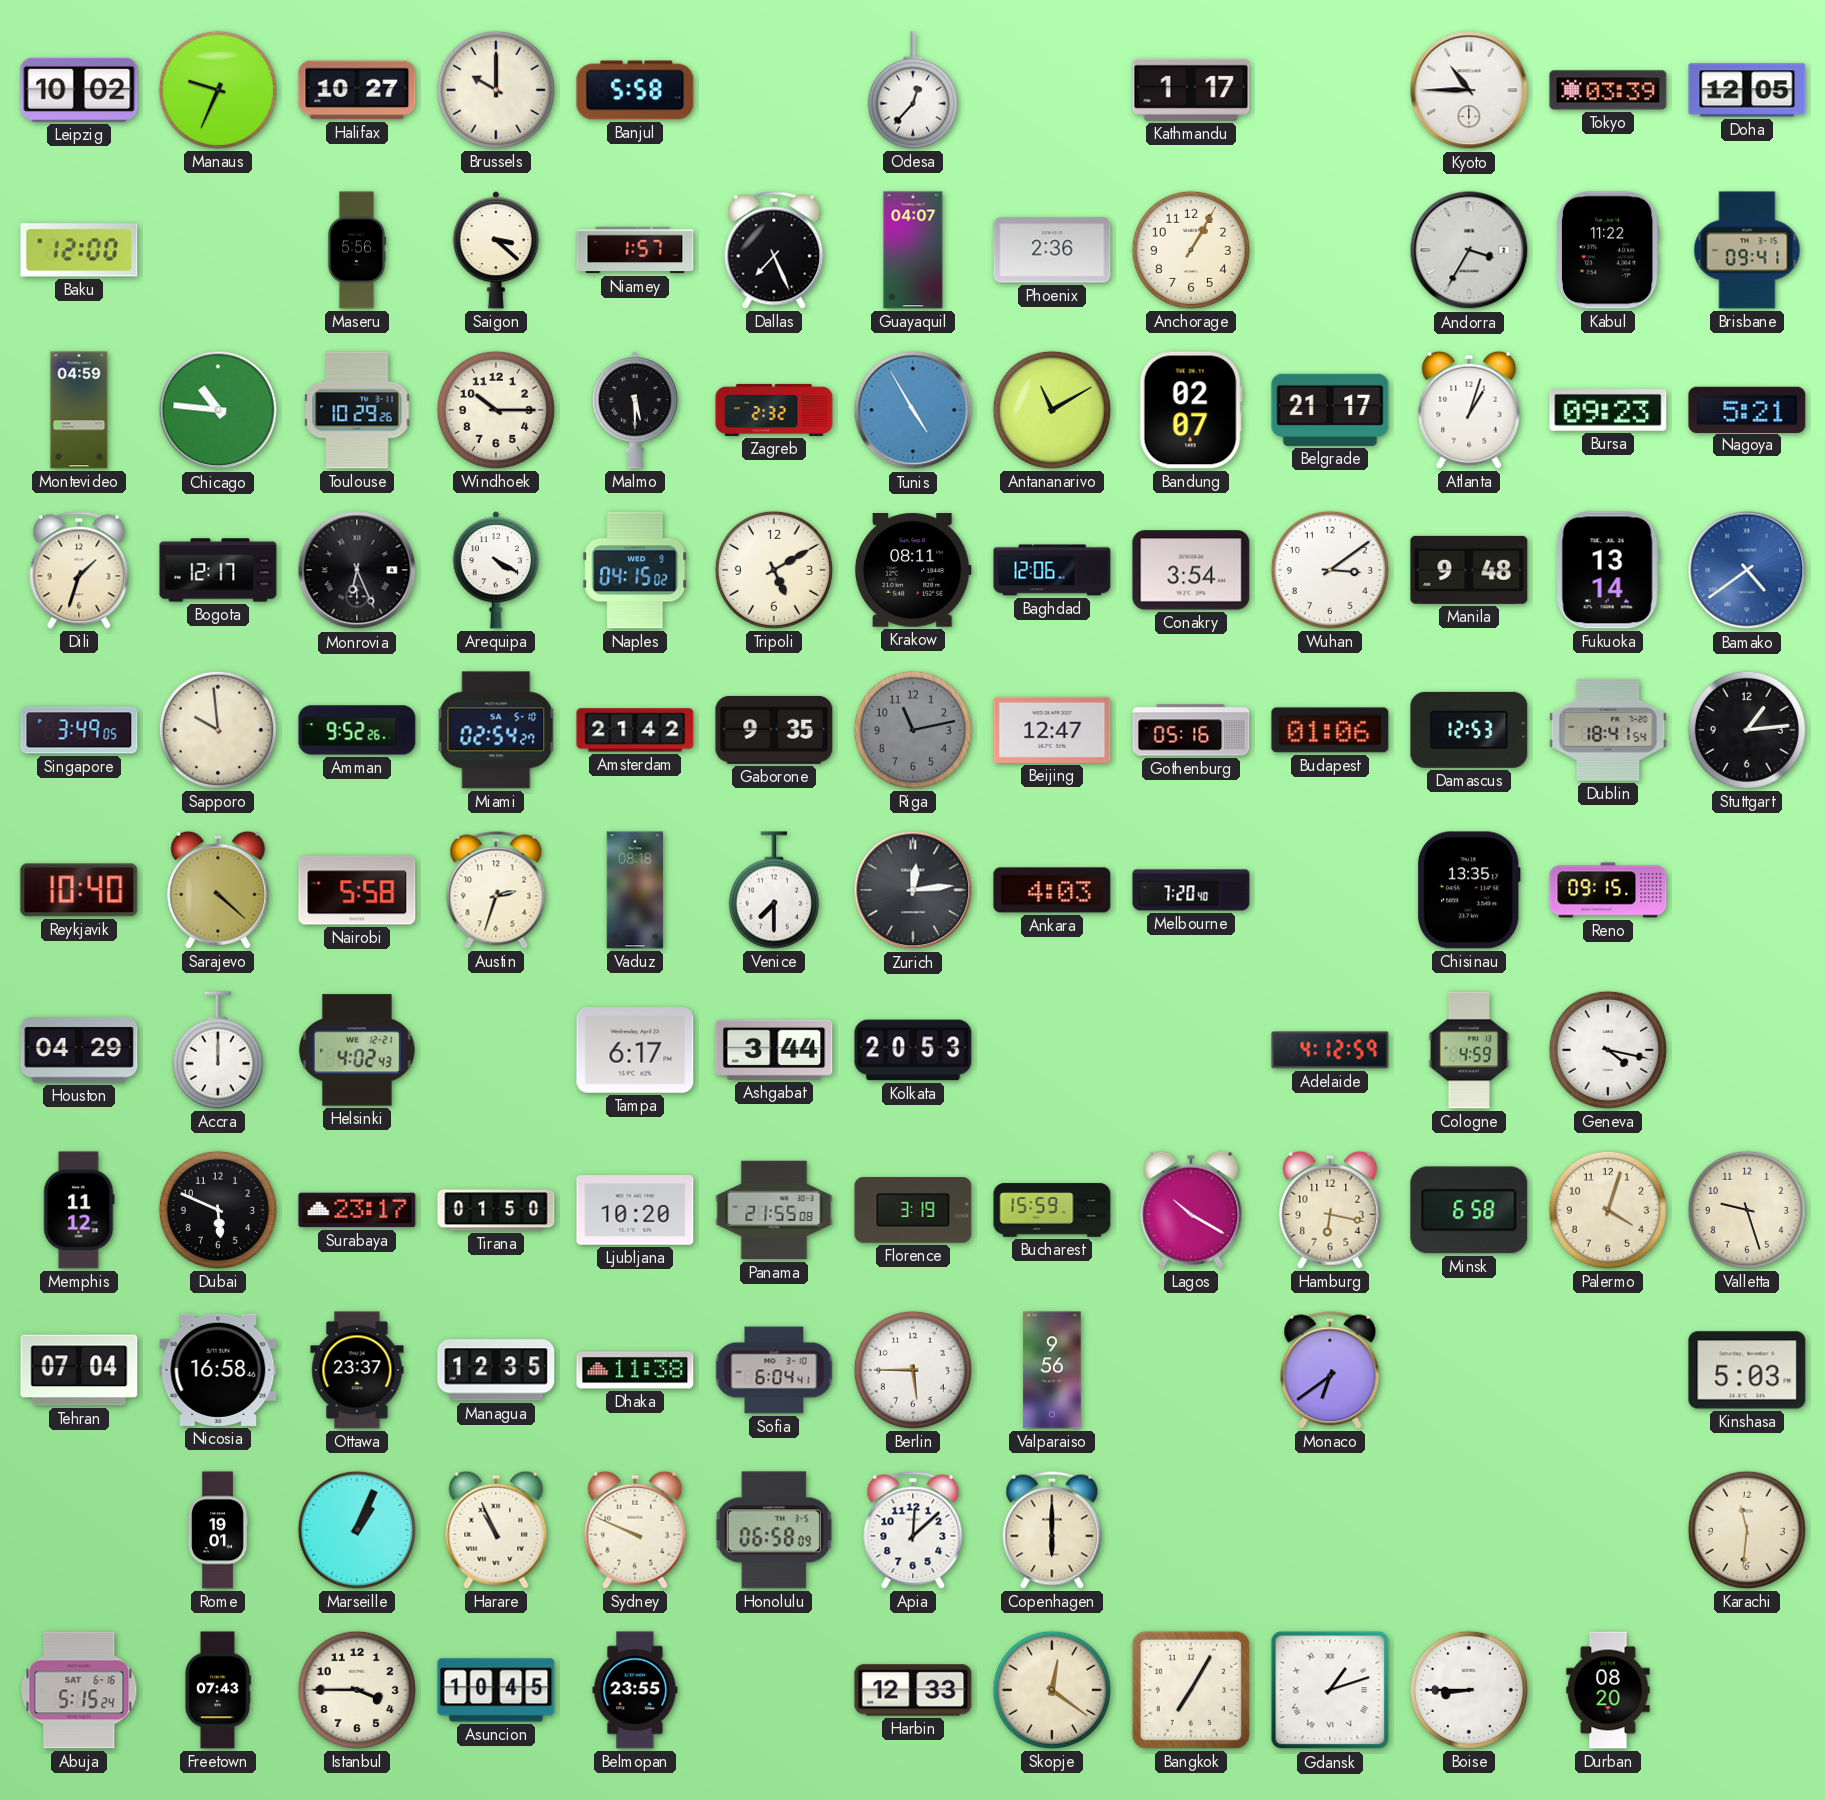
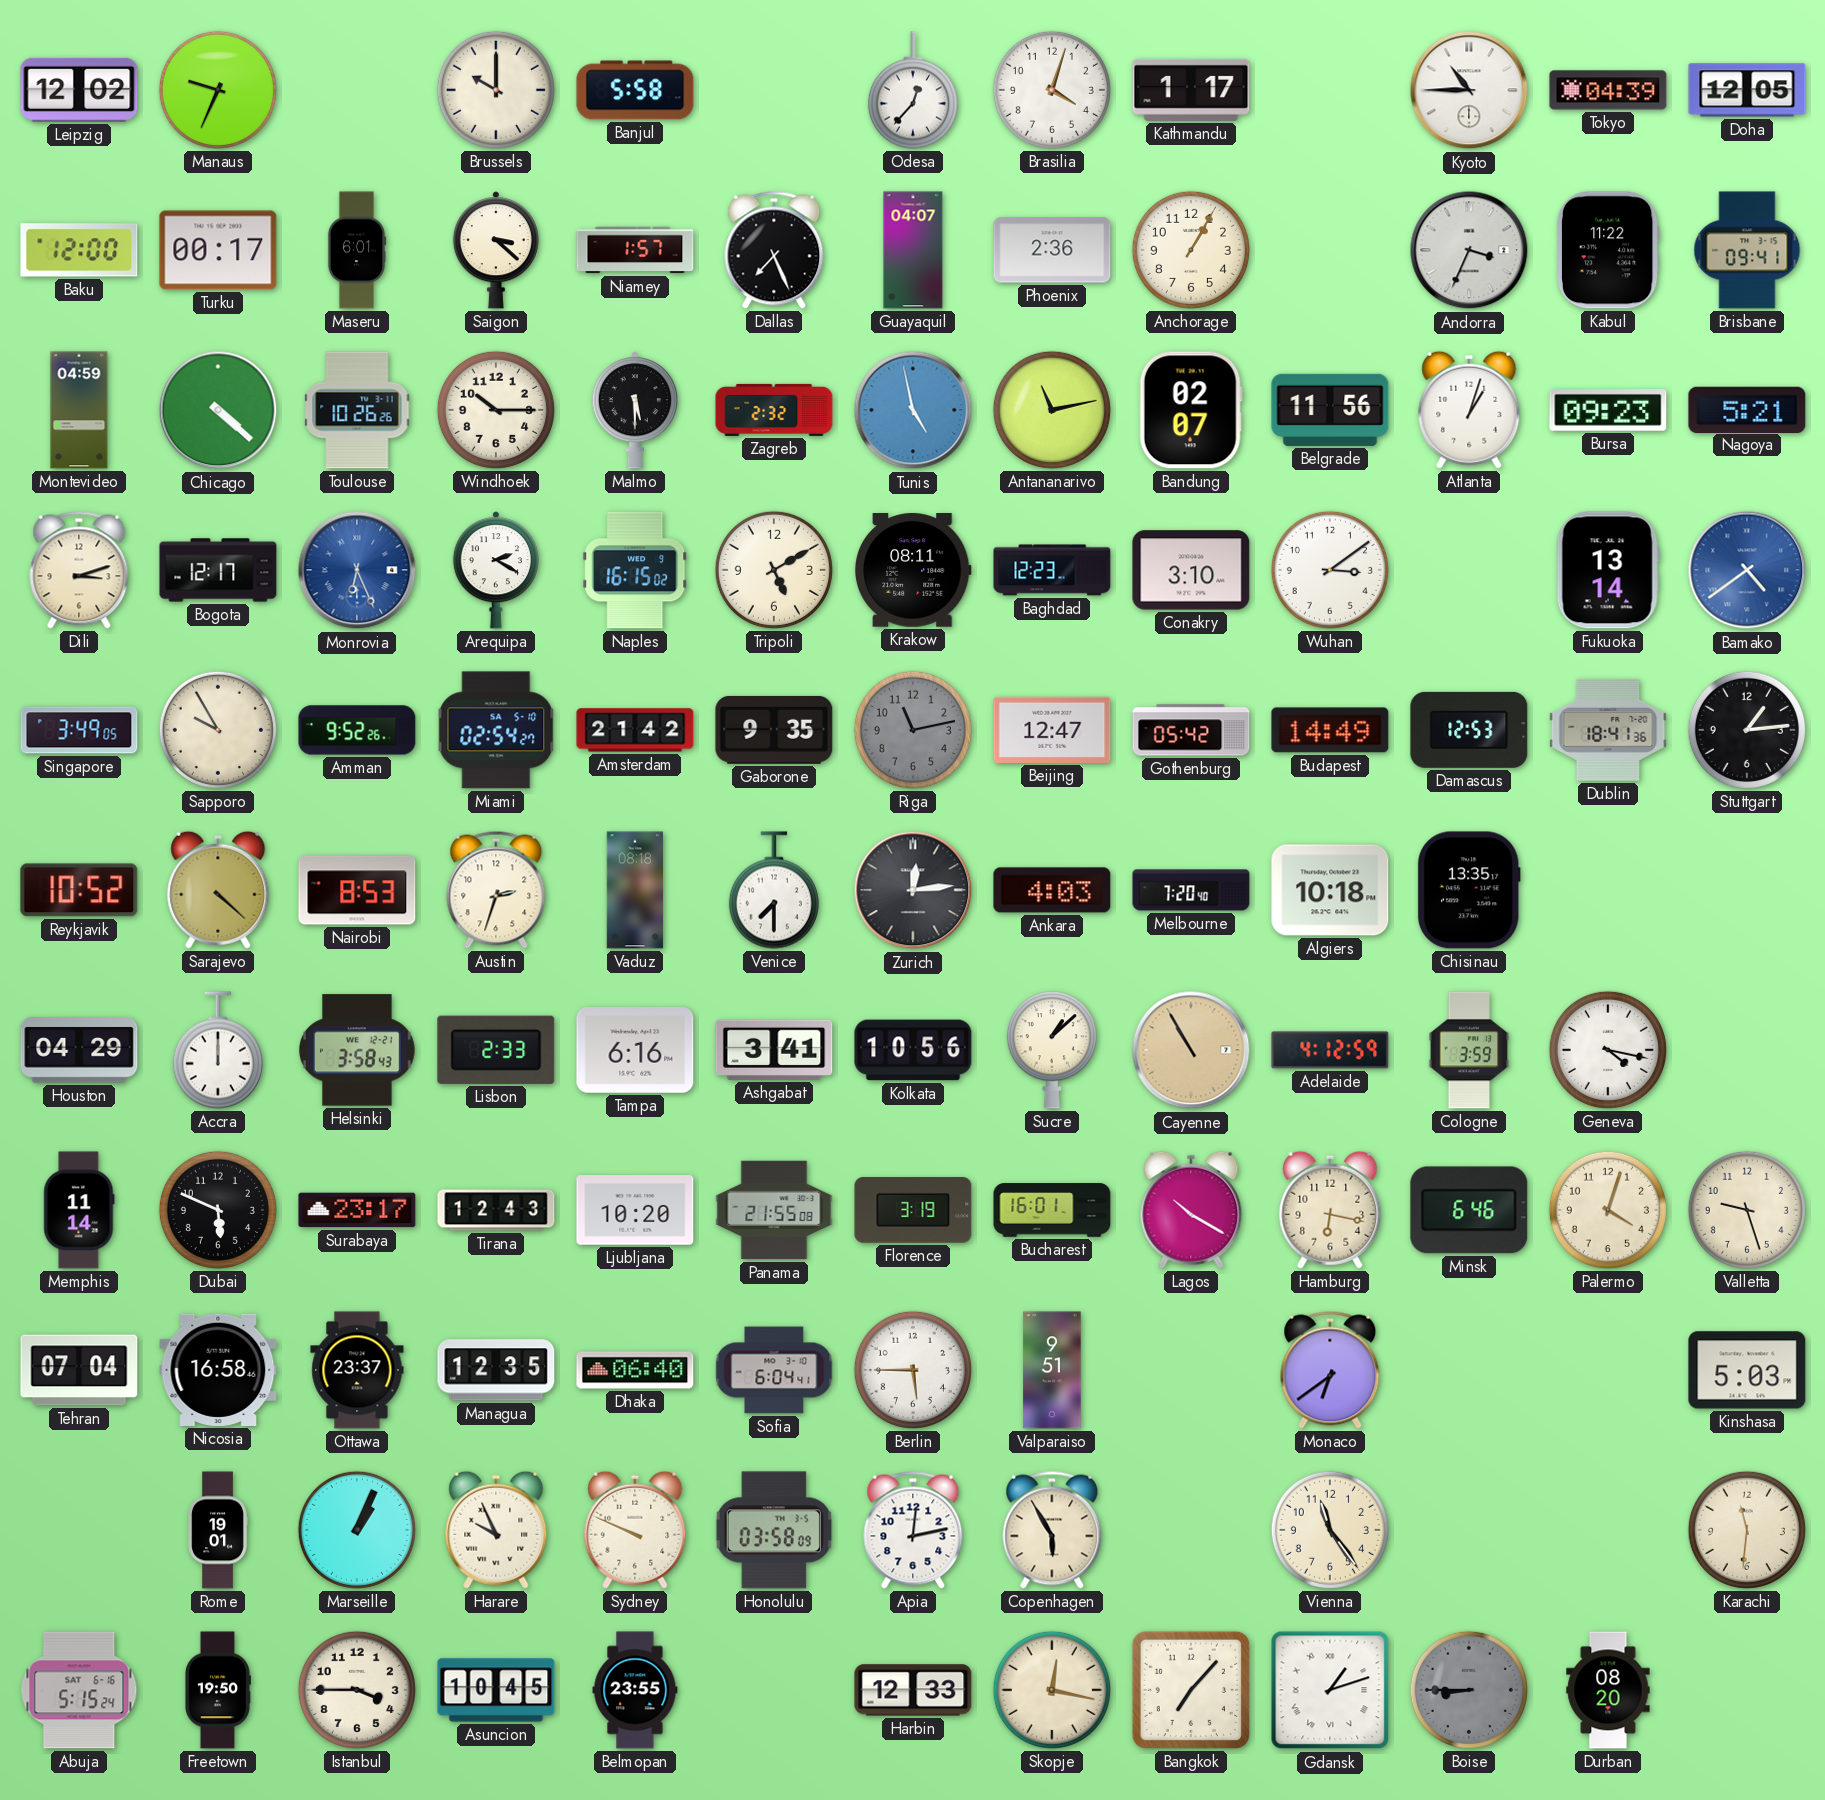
Leipzig: 10:02 -> 12:02 (79, 90)
Halifax: 10:27 -> none (357, 90)
Brasilia: none -> 4:03 (1052, 90)
Tokyo: 03:39 -> 04:39 (1608, 90)
Turku: none -> 00:17 (218, 250)
Maseru: 5:56 -> 6:01 (357, 250)
Andorra: 3:35 -> 3:34 (1469, 250)
Chicago: 10:46 -> 4:22 (218, 410)
Toulouse: 10:29 -> 10:26 (357, 410)
Tunis: 4:55 -> 4:58 (913, 410)
Antananarivo: 11:10 -> 11:13 (1052, 410)
Belgrade: 21:17 -> 11:56 (1330, 410)
Dili: 1:33 -> 3:12 (79, 570)
Monrovia dial: black -> blue (357, 570)
Arequipa: 4:20 -> 2:20 (496, 570)
Naples: 04:15 -> 16:15 (635, 570)
Baghdad: 12:06 -> 12:23 (1052, 570)
Conakry: 3:54 -> 3:10 (1191, 570)
Manila: 9:48 -> none (1469, 570)
Sapporo: 9:59 -> 9:55 (218, 730)
Gothenburg: 05:16 -> 05:42 (1191, 730)
Budapest: 01:06 -> 14:49 (1330, 730)
Dublin: 18:41:54 -> 18:41:36 (1608, 730)
Reykjavik: 10:40 -> 10:52 (79, 890)
Nairobi: 5:58 -> 8:53 (357, 890)
Algiers: none -> 10:18 (1330, 890)
Reno: 09:15 -> none (1608, 890)
Helsinki: 4:02 -> 3:58 (357, 1050)
Lisbon: none -> 2:33 (496, 1050)
Tampa: 6:17 -> 6:16 (635, 1051)
Ashgabat: 3:44 -> 3:41 (774, 1050)
Kolkata: 20:53 -> 10:56 (913, 1050)
Sucre: none -> 1:08 (1052, 1050)
Cayenne: none -> 10:55 (1191, 1050)
Cologne: 4:59 -> 3:59 (1469, 1050)
Memphis: 11:12 -> 11:14 (79, 1210)
Tirana: 01:50 -> 12:43 (496, 1210)
Bucharest: 15:59 -> 16:01 (1052, 1210)
Minsk: 6:58 -> 6:46 (1469, 1210)
Dhaka: 11:38 -> 06:40 (635, 1370)
Valparaiso: 9:56 -> 9:51 (1052, 1370)
Harare: 10:56 -> 9:56 (496, 1530)
Honolulu: 06:58 -> 03:58 (774, 1530)
Apia: 12:08 -> 12:13 (913, 1530)
Copenhagen: 6:00 -> 5:55 (1052, 1530)
Vienna: none -> 11:24 (1330, 1530)
Freetown: 07:43 -> 19:50 (217, 1690)
Skopje: 12:21 -> 12:17 (1052, 1690)
Bangkok: 7:05 -> 7:07 (1191, 1690)
Boise dial: white -> grey (1469, 1690)
